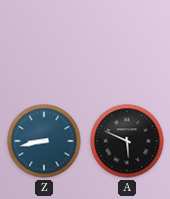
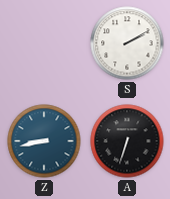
S: none -> 2:10 (127, 43)
A: 5:49 -> 6:33 (127, 141)
